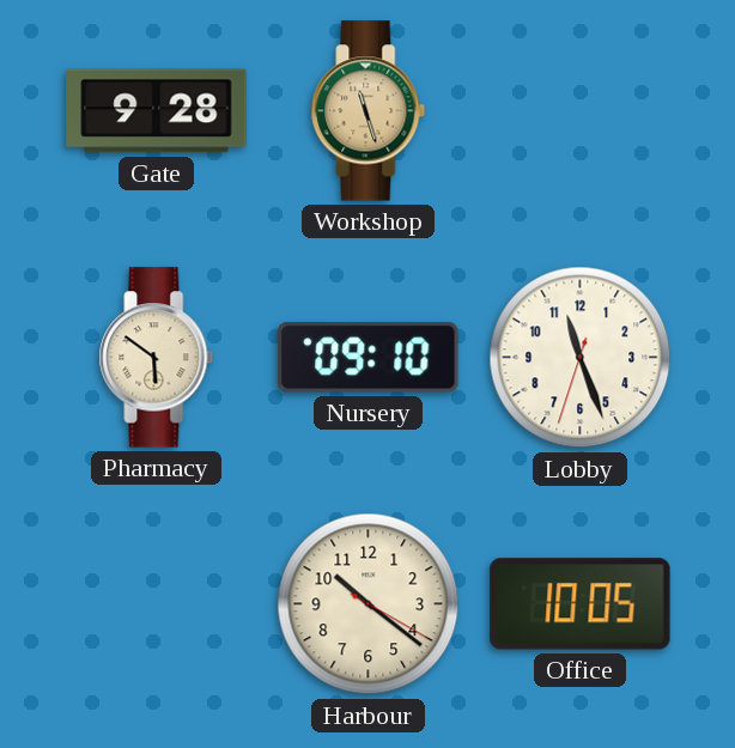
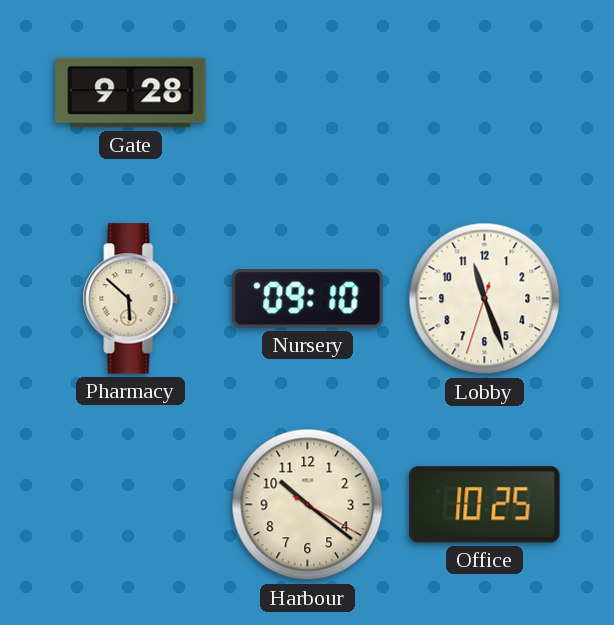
Workshop: 11:27 -> none (369, 111)
Pharmacy: 5:51 -> 5:52 (131, 299)
Office: 10:05 -> 10:25 (485, 505)
